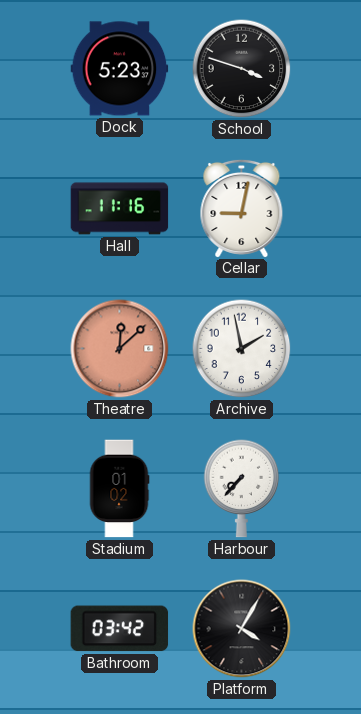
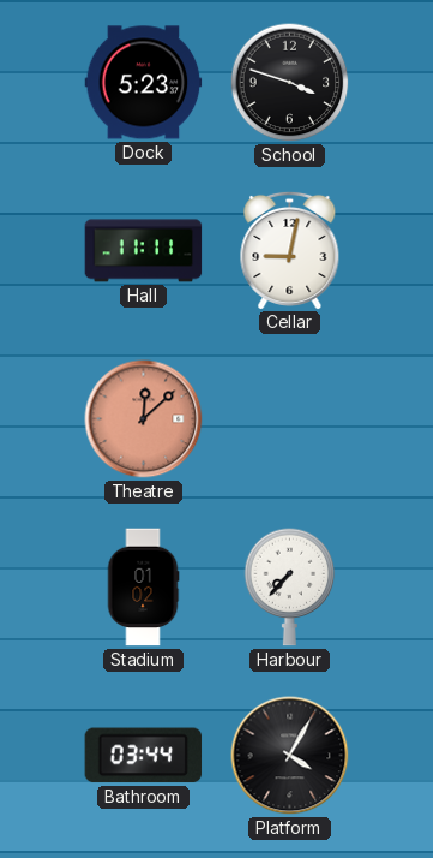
Hall: 11:16 -> 11:11 (144, 251)
Archive: 1:58 -> none (242, 349)
Bathroom: 03:42 -> 03:44 (144, 756)
